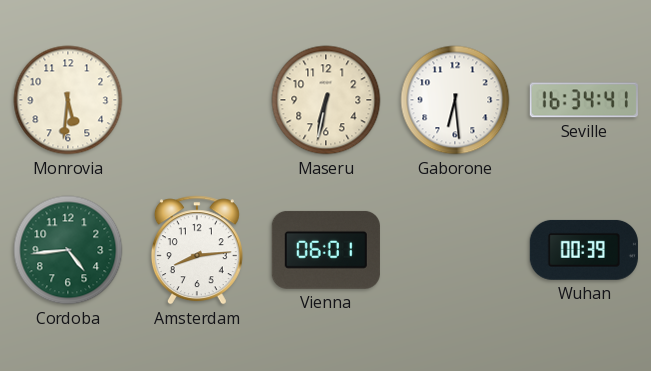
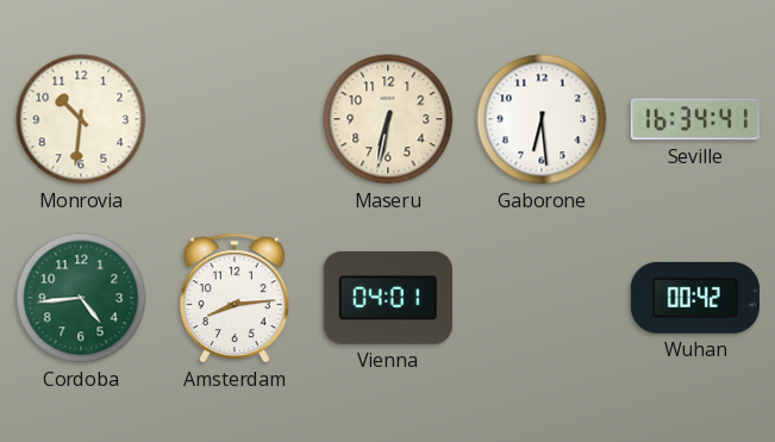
Monrovia: 5:31 -> 10:31 (81, 119)
Vienna: 06:01 -> 04:01 (388, 298)
Wuhan: 00:39 -> 00:42 (695, 298)
